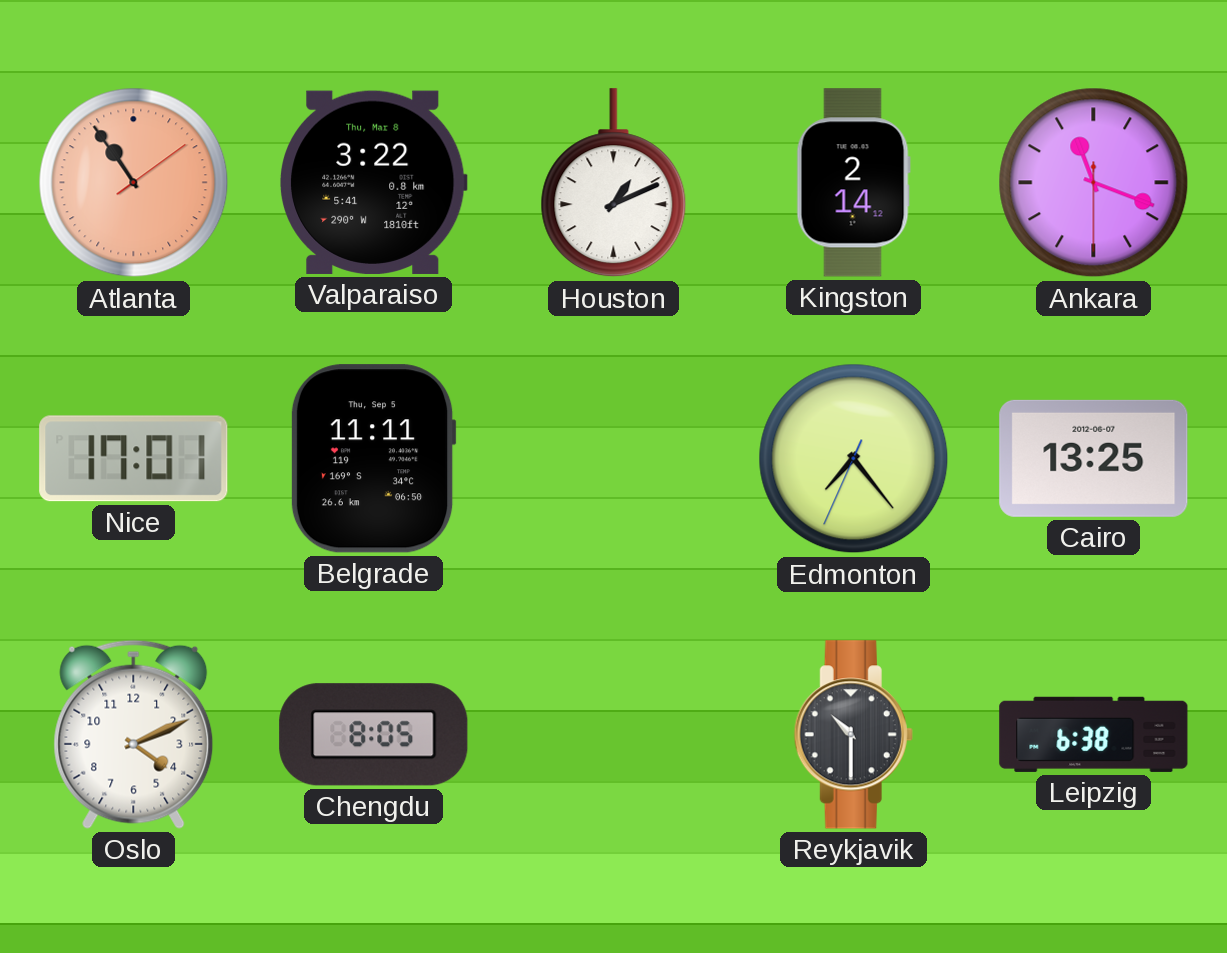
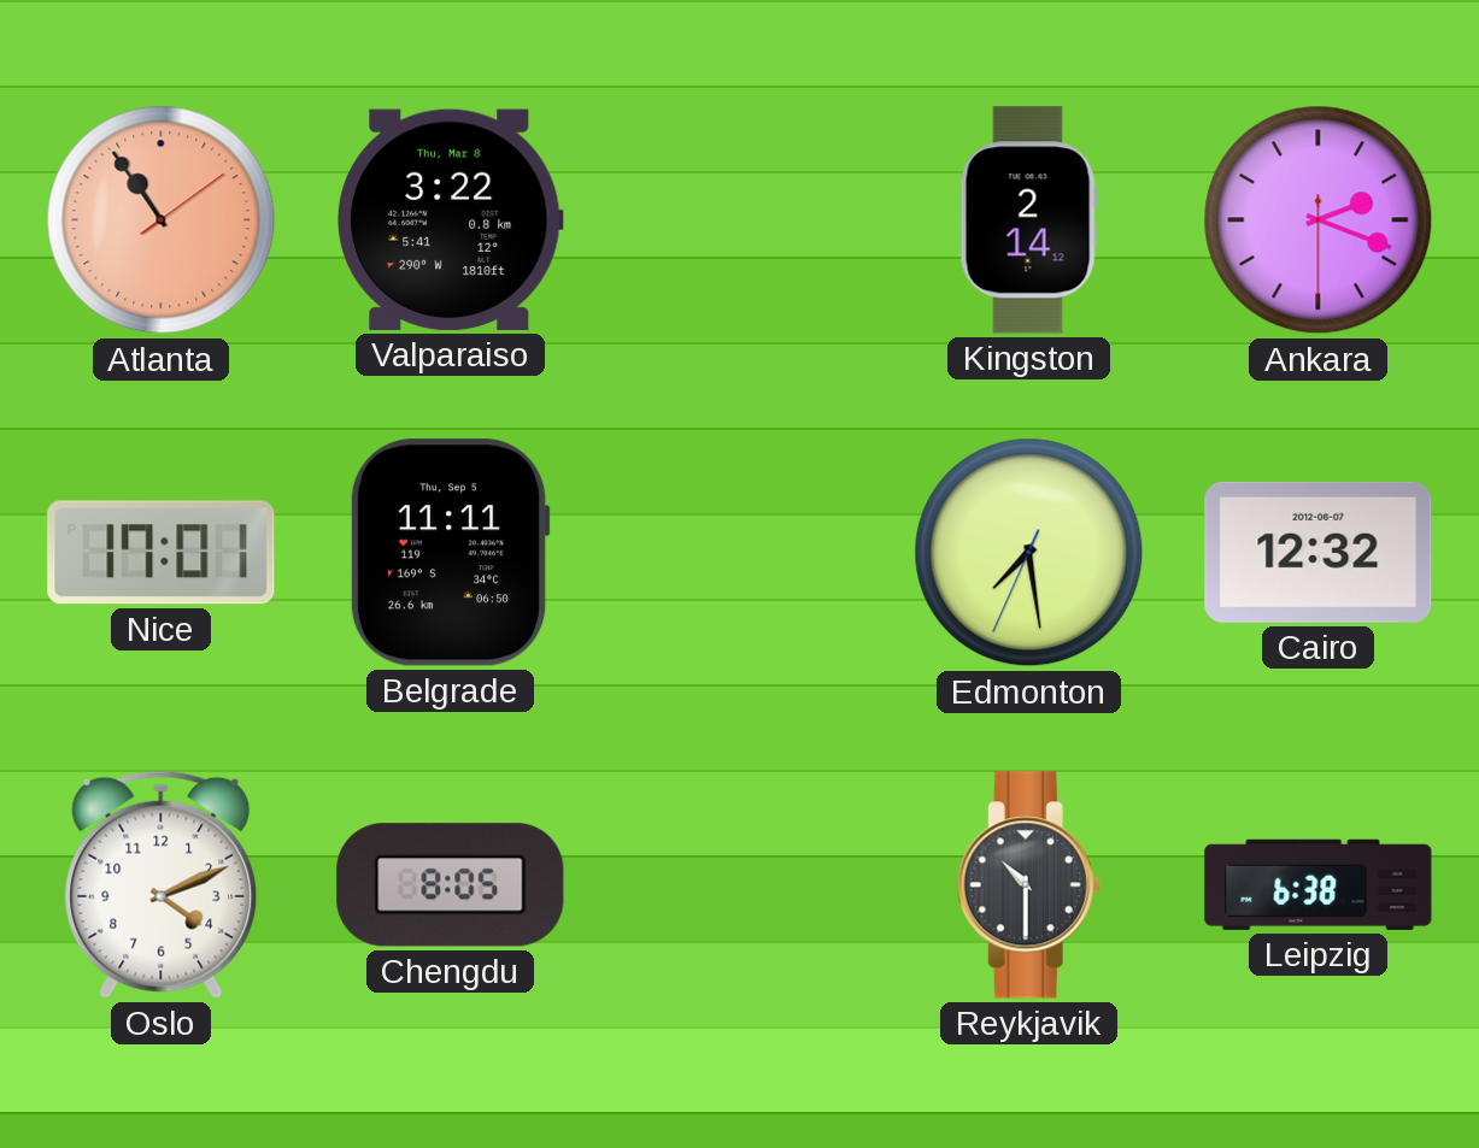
Houston: 1:11 -> none (614, 183)
Ankara: 11:18 -> 2:18 (1319, 220)
Edmonton: 7:23 -> 7:28 (1029, 553)
Cairo: 13:25 -> 12:32 (1319, 552)
